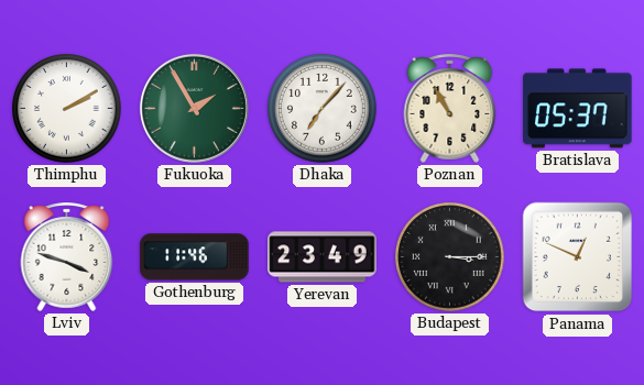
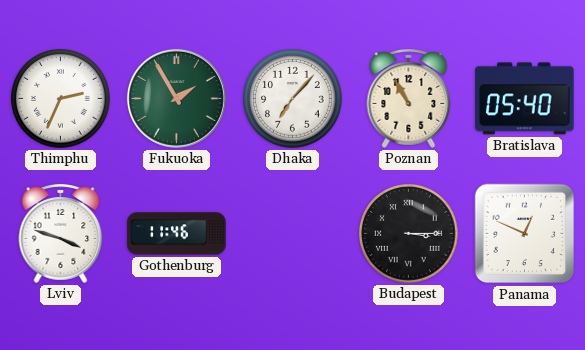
Thimphu: 2:10 -> 2:34 (61, 99)
Bratislava: 05:37 -> 05:40 (525, 99)
Yerevan: 23:49 -> none (323, 257)
